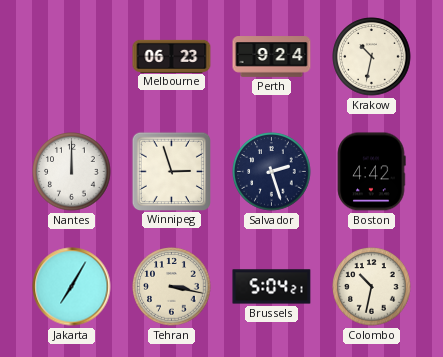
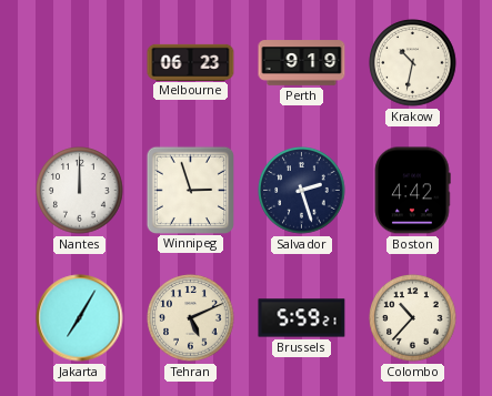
Perth: 9:24 -> 9:19 (302, 63)
Tehran: 3:17 -> 5:11 (191, 318)
Brussels: 5:04 -> 5:59 (302, 318)
Colombo: 10:32 -> 10:37 (413, 318)
